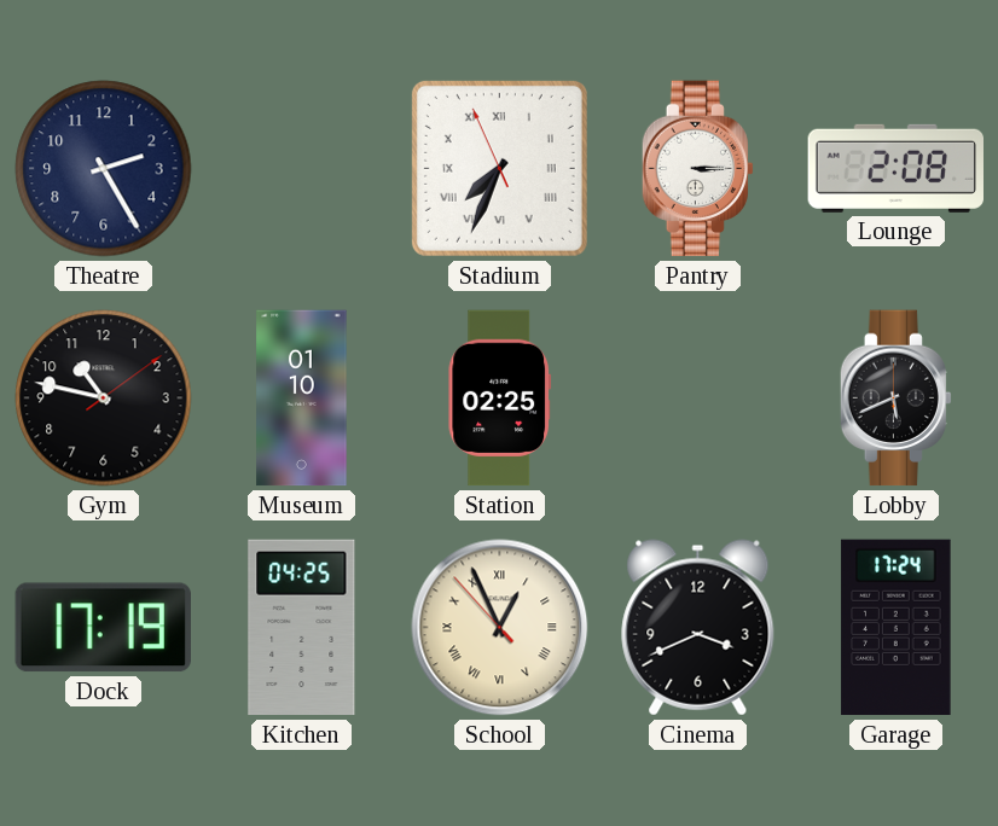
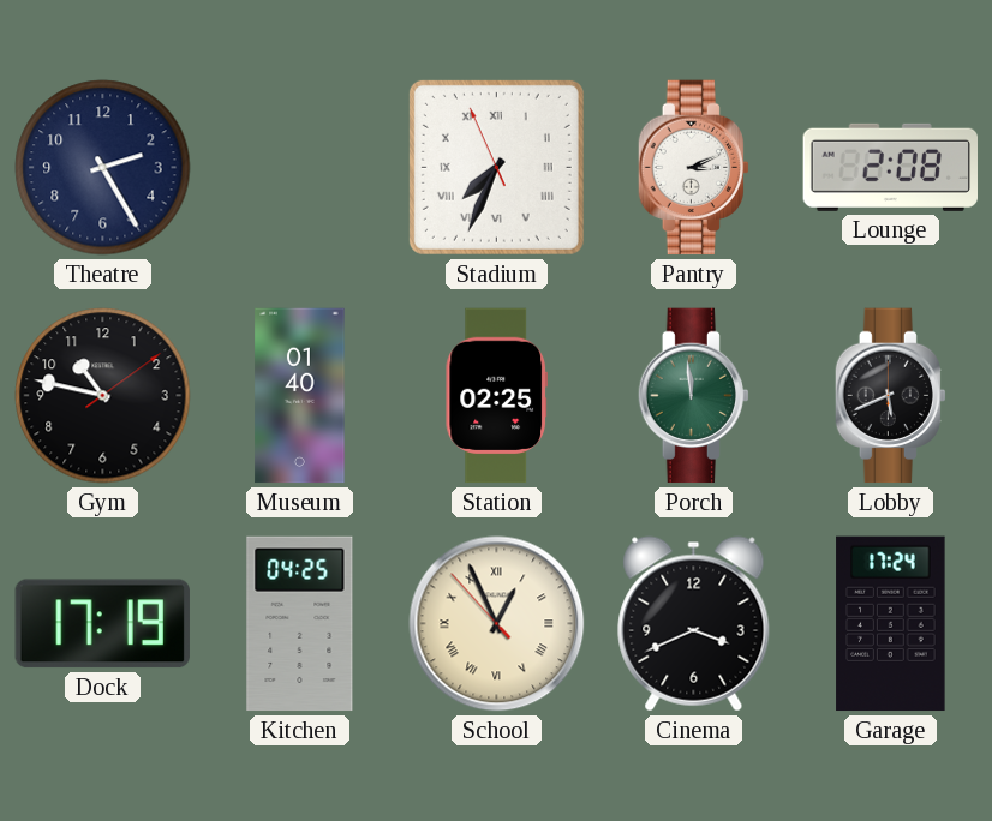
Pantry: 3:15 -> 3:11 (693, 168)
Museum: 01:10 -> 01:40 (300, 396)
Porch: none -> 11:59 (693, 396)
